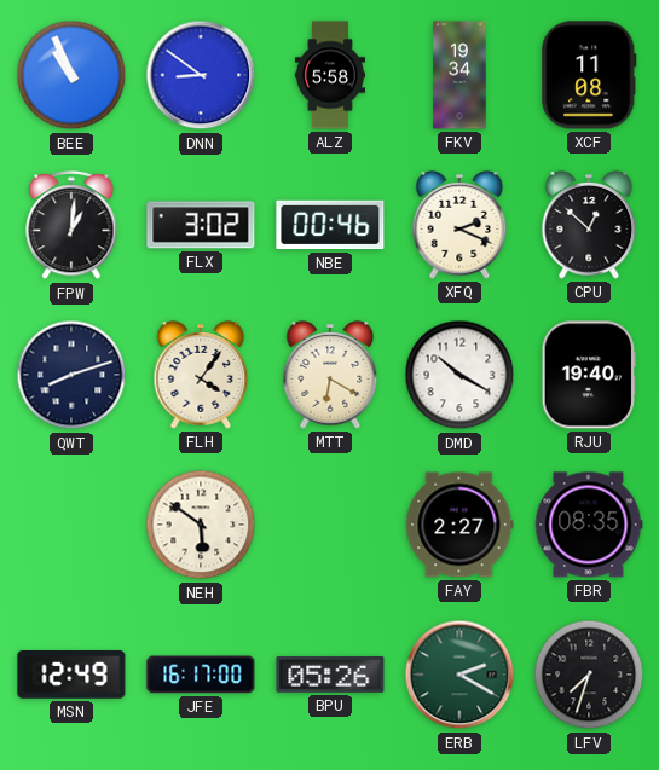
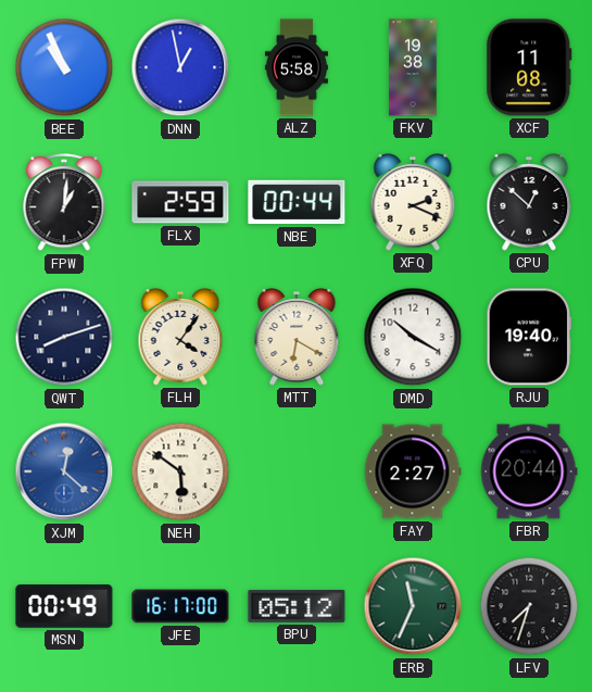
DNN: 8:51 -> 12:58 (180, 67)
FKV: 19:34 -> 19:38 (413, 67)
FLX: 3:02 -> 2:59 (180, 202)
NBE: 00:46 -> 00:44 (297, 202)
XJM: none -> 12:22 (64, 471)
FBR: 08:35 -> 20:44 (529, 471)
MSN: 12:49 -> 00:49 (64, 606)
BPU: 05:26 -> 05:12 (297, 606)
ERB: 2:20 -> 11:34 (413, 606)
